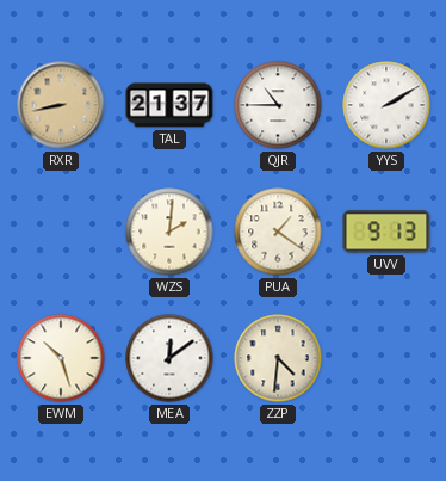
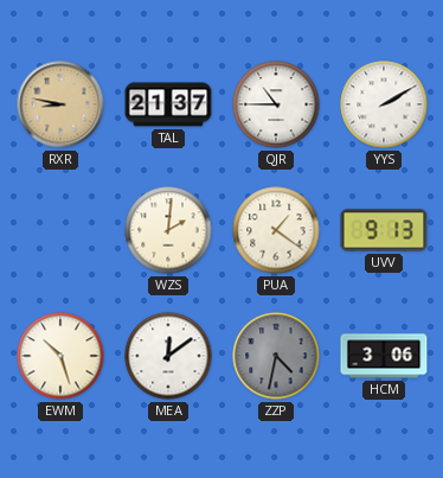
RXR: 8:43 -> 8:47 (60, 104)
ZZP: 4:31 -> 4:32 (276, 356)
ZZP dial: cream -> grey (276, 356)
HCM: none -> 3:06 (384, 356)
